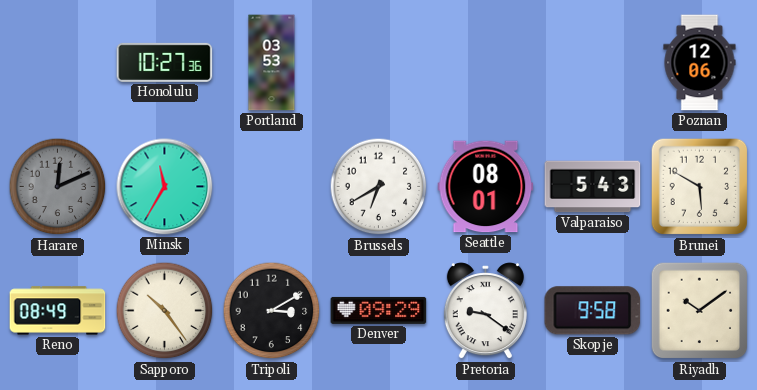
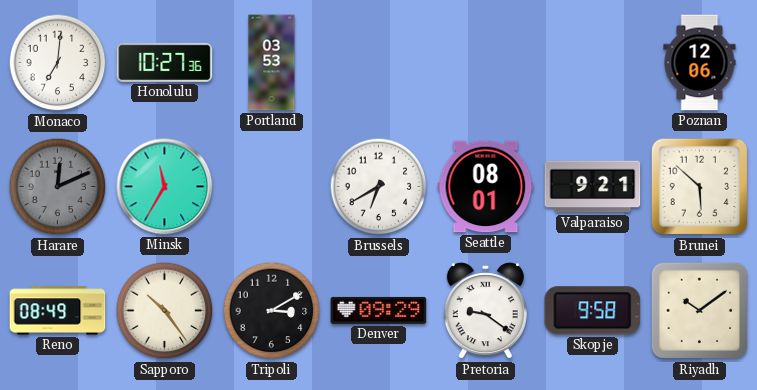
Monaco: none -> 7:01 (58, 63)
Valparaiso: 5:43 -> 9:21 (593, 187)
Brunei: 5:50 -> 5:52 (700, 187)
